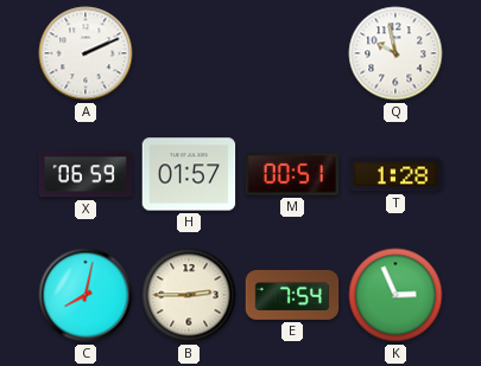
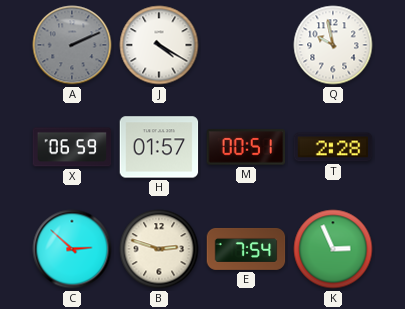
A dial: white -> grey (72, 45)
J: none -> 4:20 (159, 45)
T: 1:28 -> 2:28 (333, 147)
C: 8:02 -> 2:52 (72, 249)
B: 2:45 -> 2:48 (159, 249)
